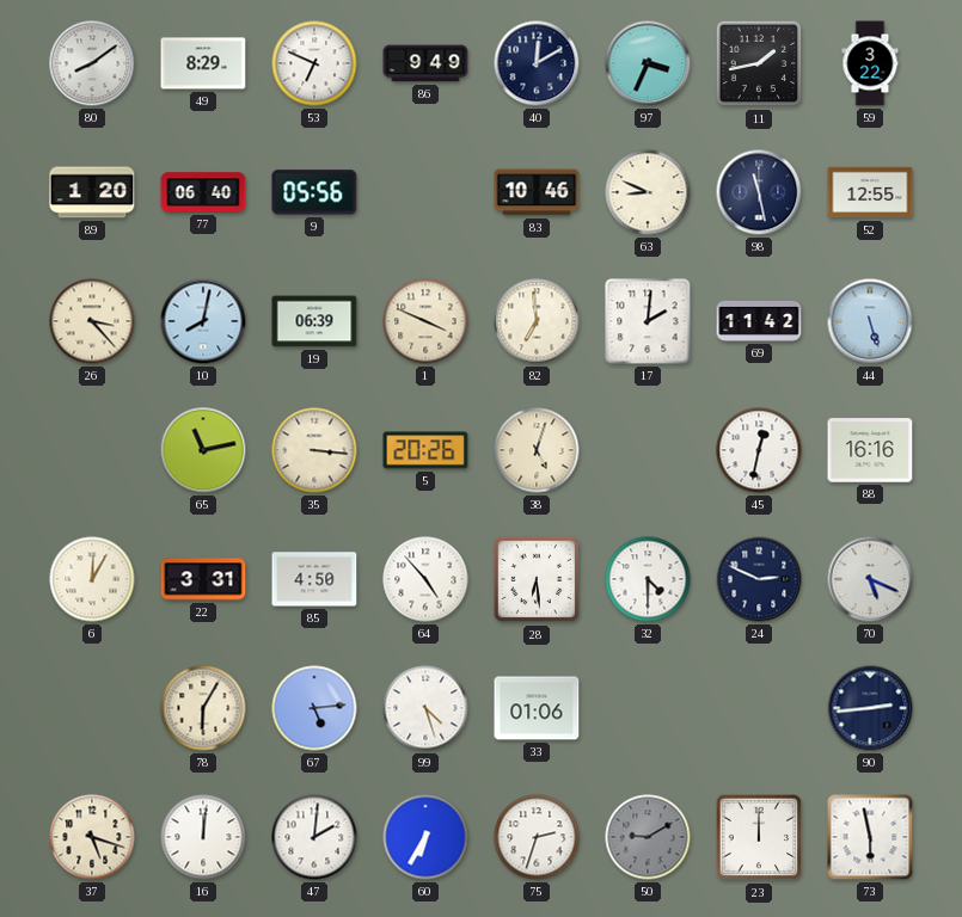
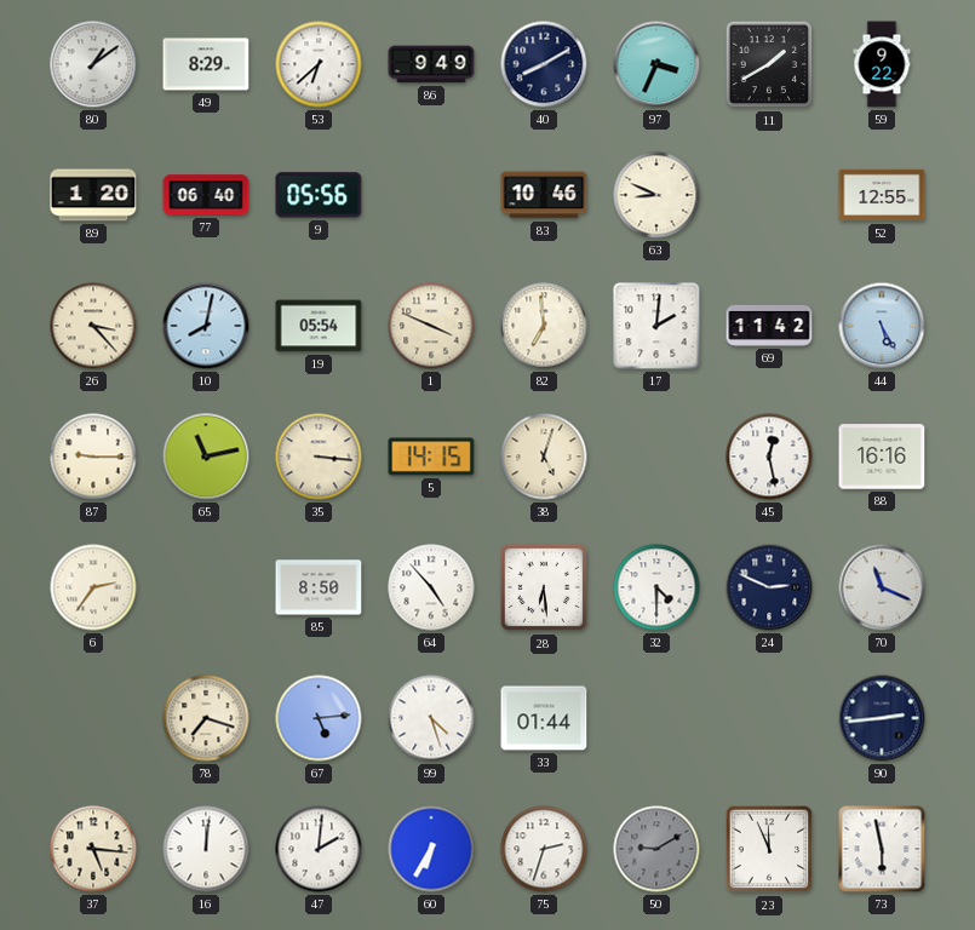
80: 8:09 -> 1:09 (93, 64)
53: 6:49 -> 6:38 (319, 64)
40: 12:10 -> 8:10 (544, 64)
11: 1:43 -> 1:40 (769, 64)
59: 3:22 -> 9:22 (882, 64)
98: 11:28 -> none (759, 192)
19: 06:39 -> 05:54 (319, 326)
44: 5:27 -> 5:25 (882, 326)
87: none -> 9:15 (93, 457)
5: 20:26 -> 14:15 (431, 457)
45: 12:32 -> 12:28 (769, 457)
6: 12:05 -> 2:36 (93, 587)
22: 3:31 -> none (203, 579)
85: 4:50 -> 8:50 (319, 587)
70: 5:19 -> 11:19 (882, 587)
78: 6:05 -> 7:18 (206, 718)
33: 01:06 -> 01:44 (544, 718)
37: 5:18 -> 5:16 (93, 849)
23: 12:00 -> 11:56 (769, 849)
